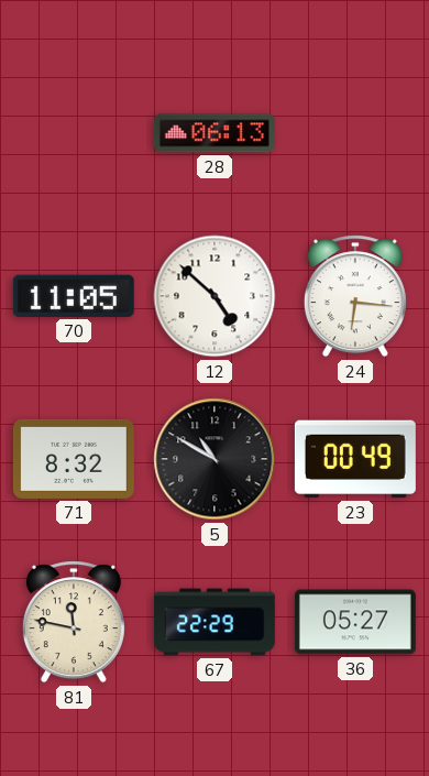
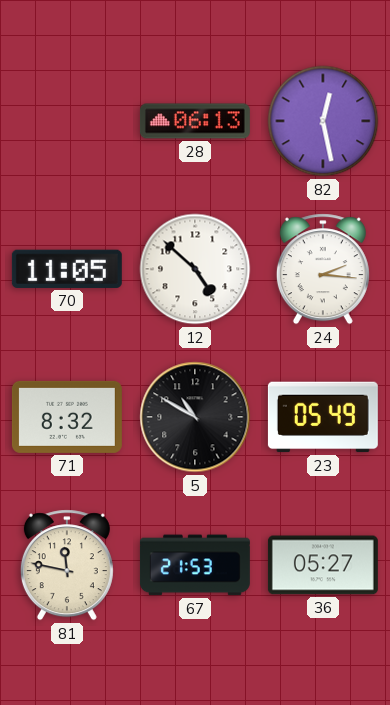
82: none -> 12:28 (323, 121)
24: 6:16 -> 2:16 (323, 269)
23: 00:49 -> 05:49 (323, 417)
67: 22:29 -> 21:53 (195, 565)
